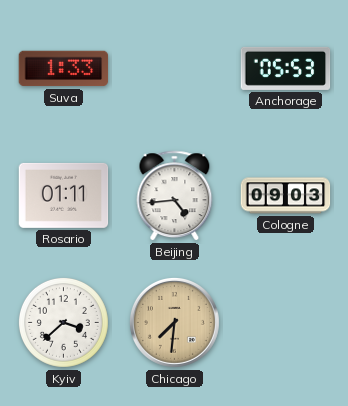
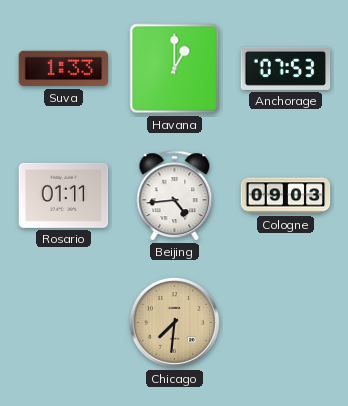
Havana: none -> 1:00 (175, 69)
Anchorage: 05:53 -> 07:53 (286, 68)
Kyiv: 3:38 -> none (63, 322)
